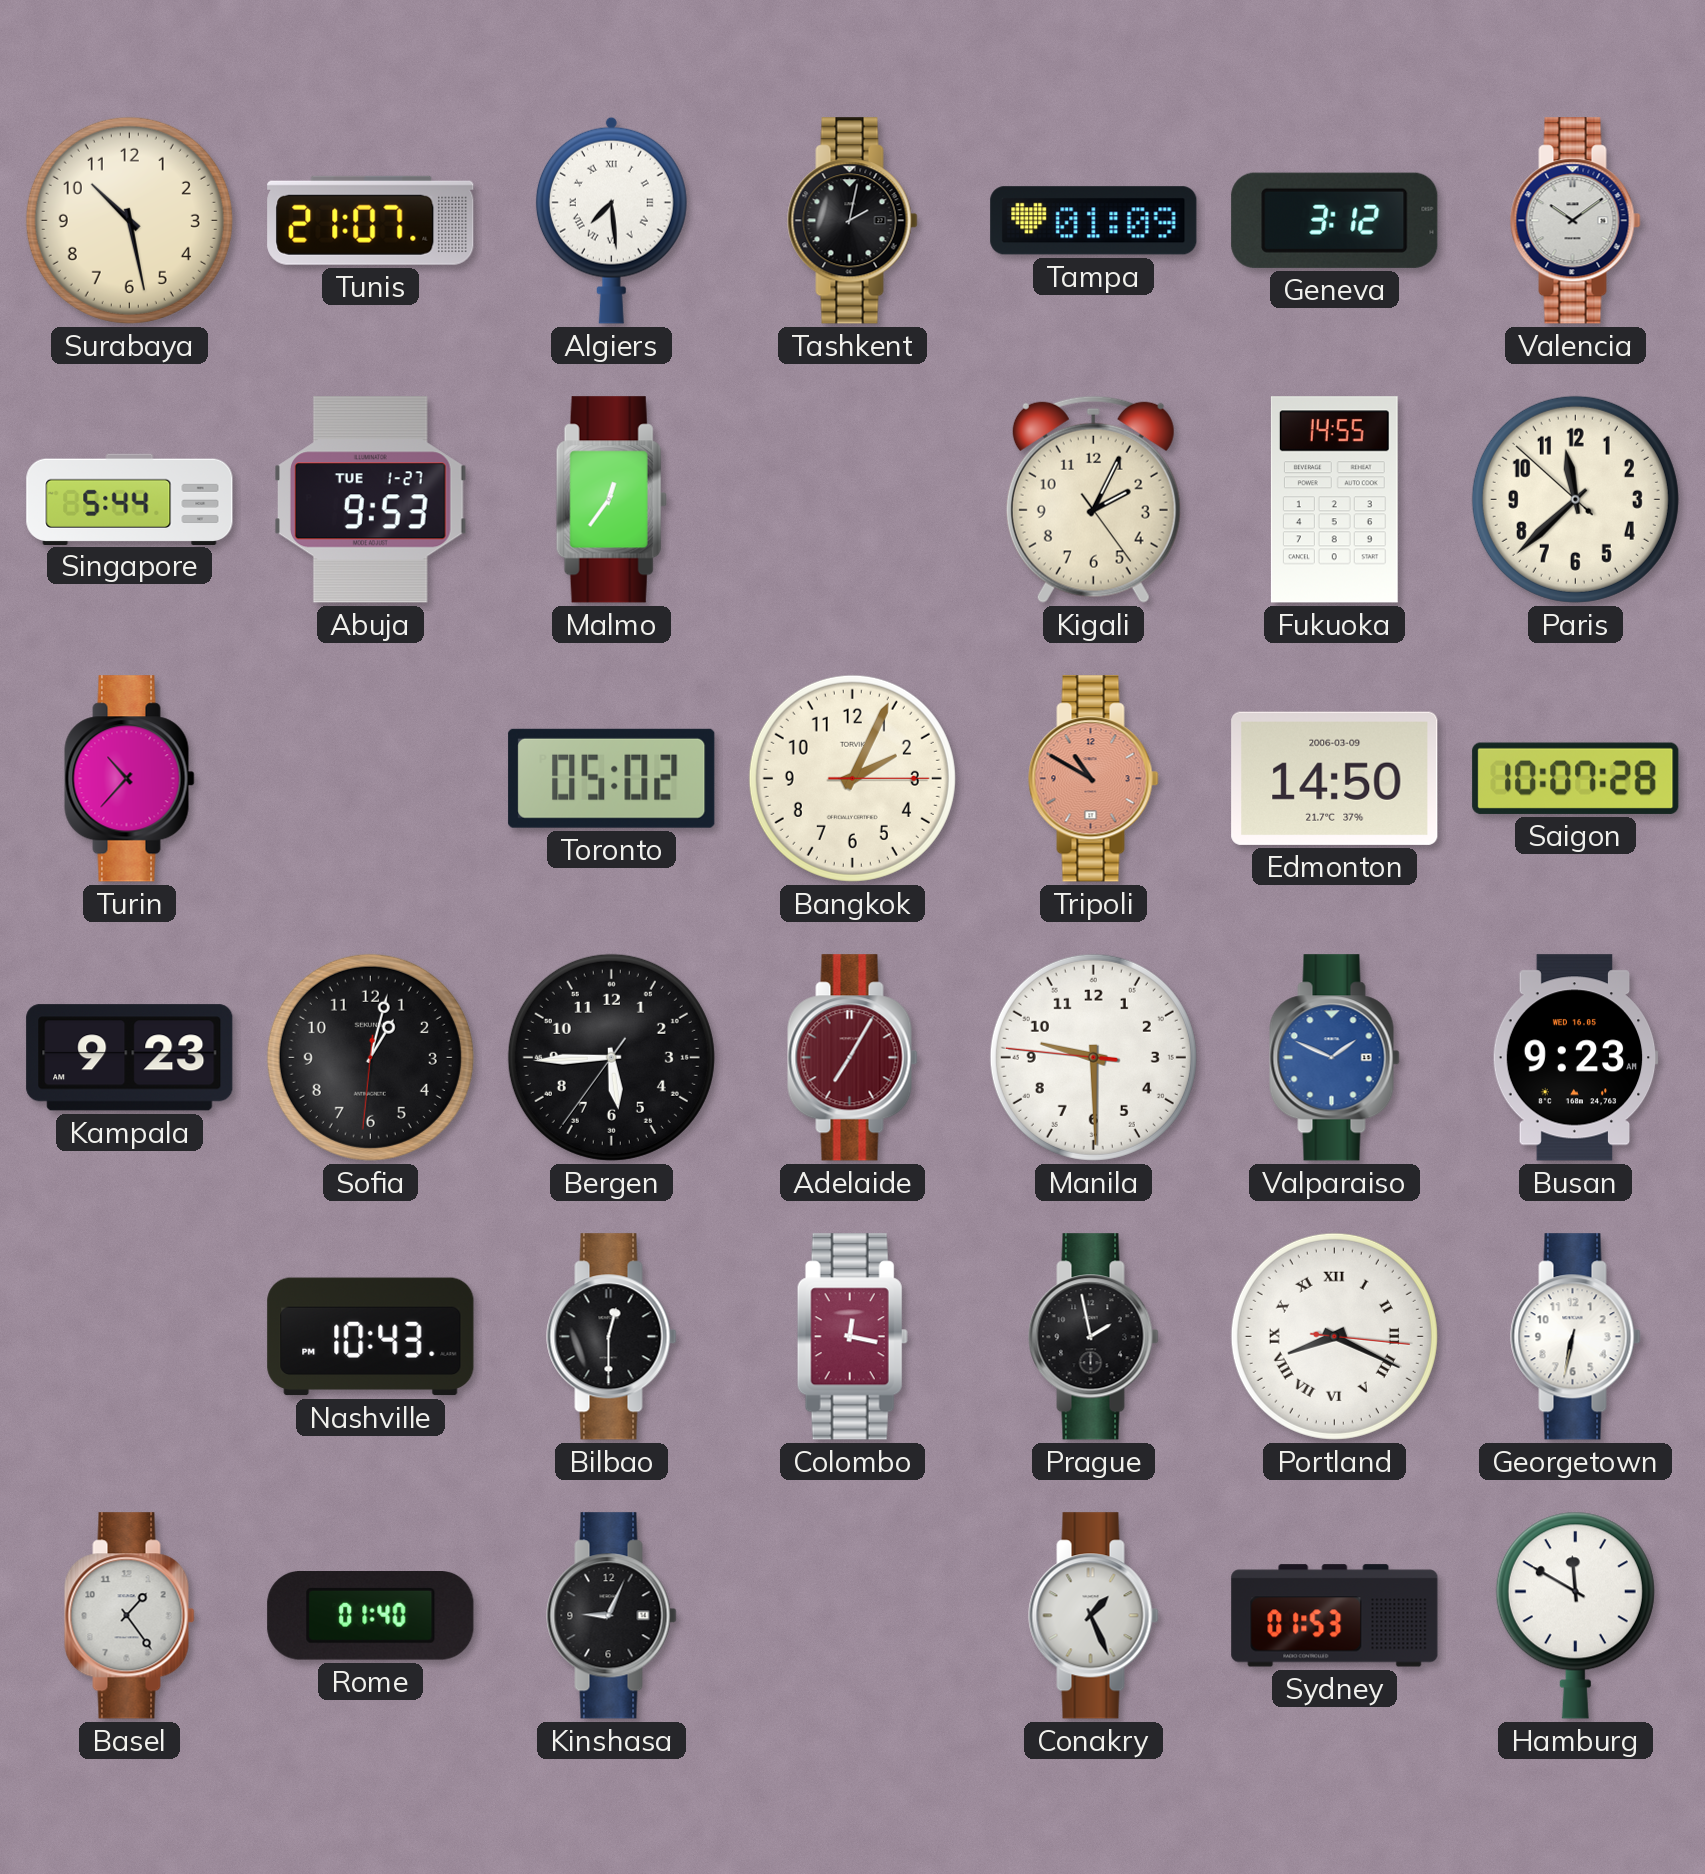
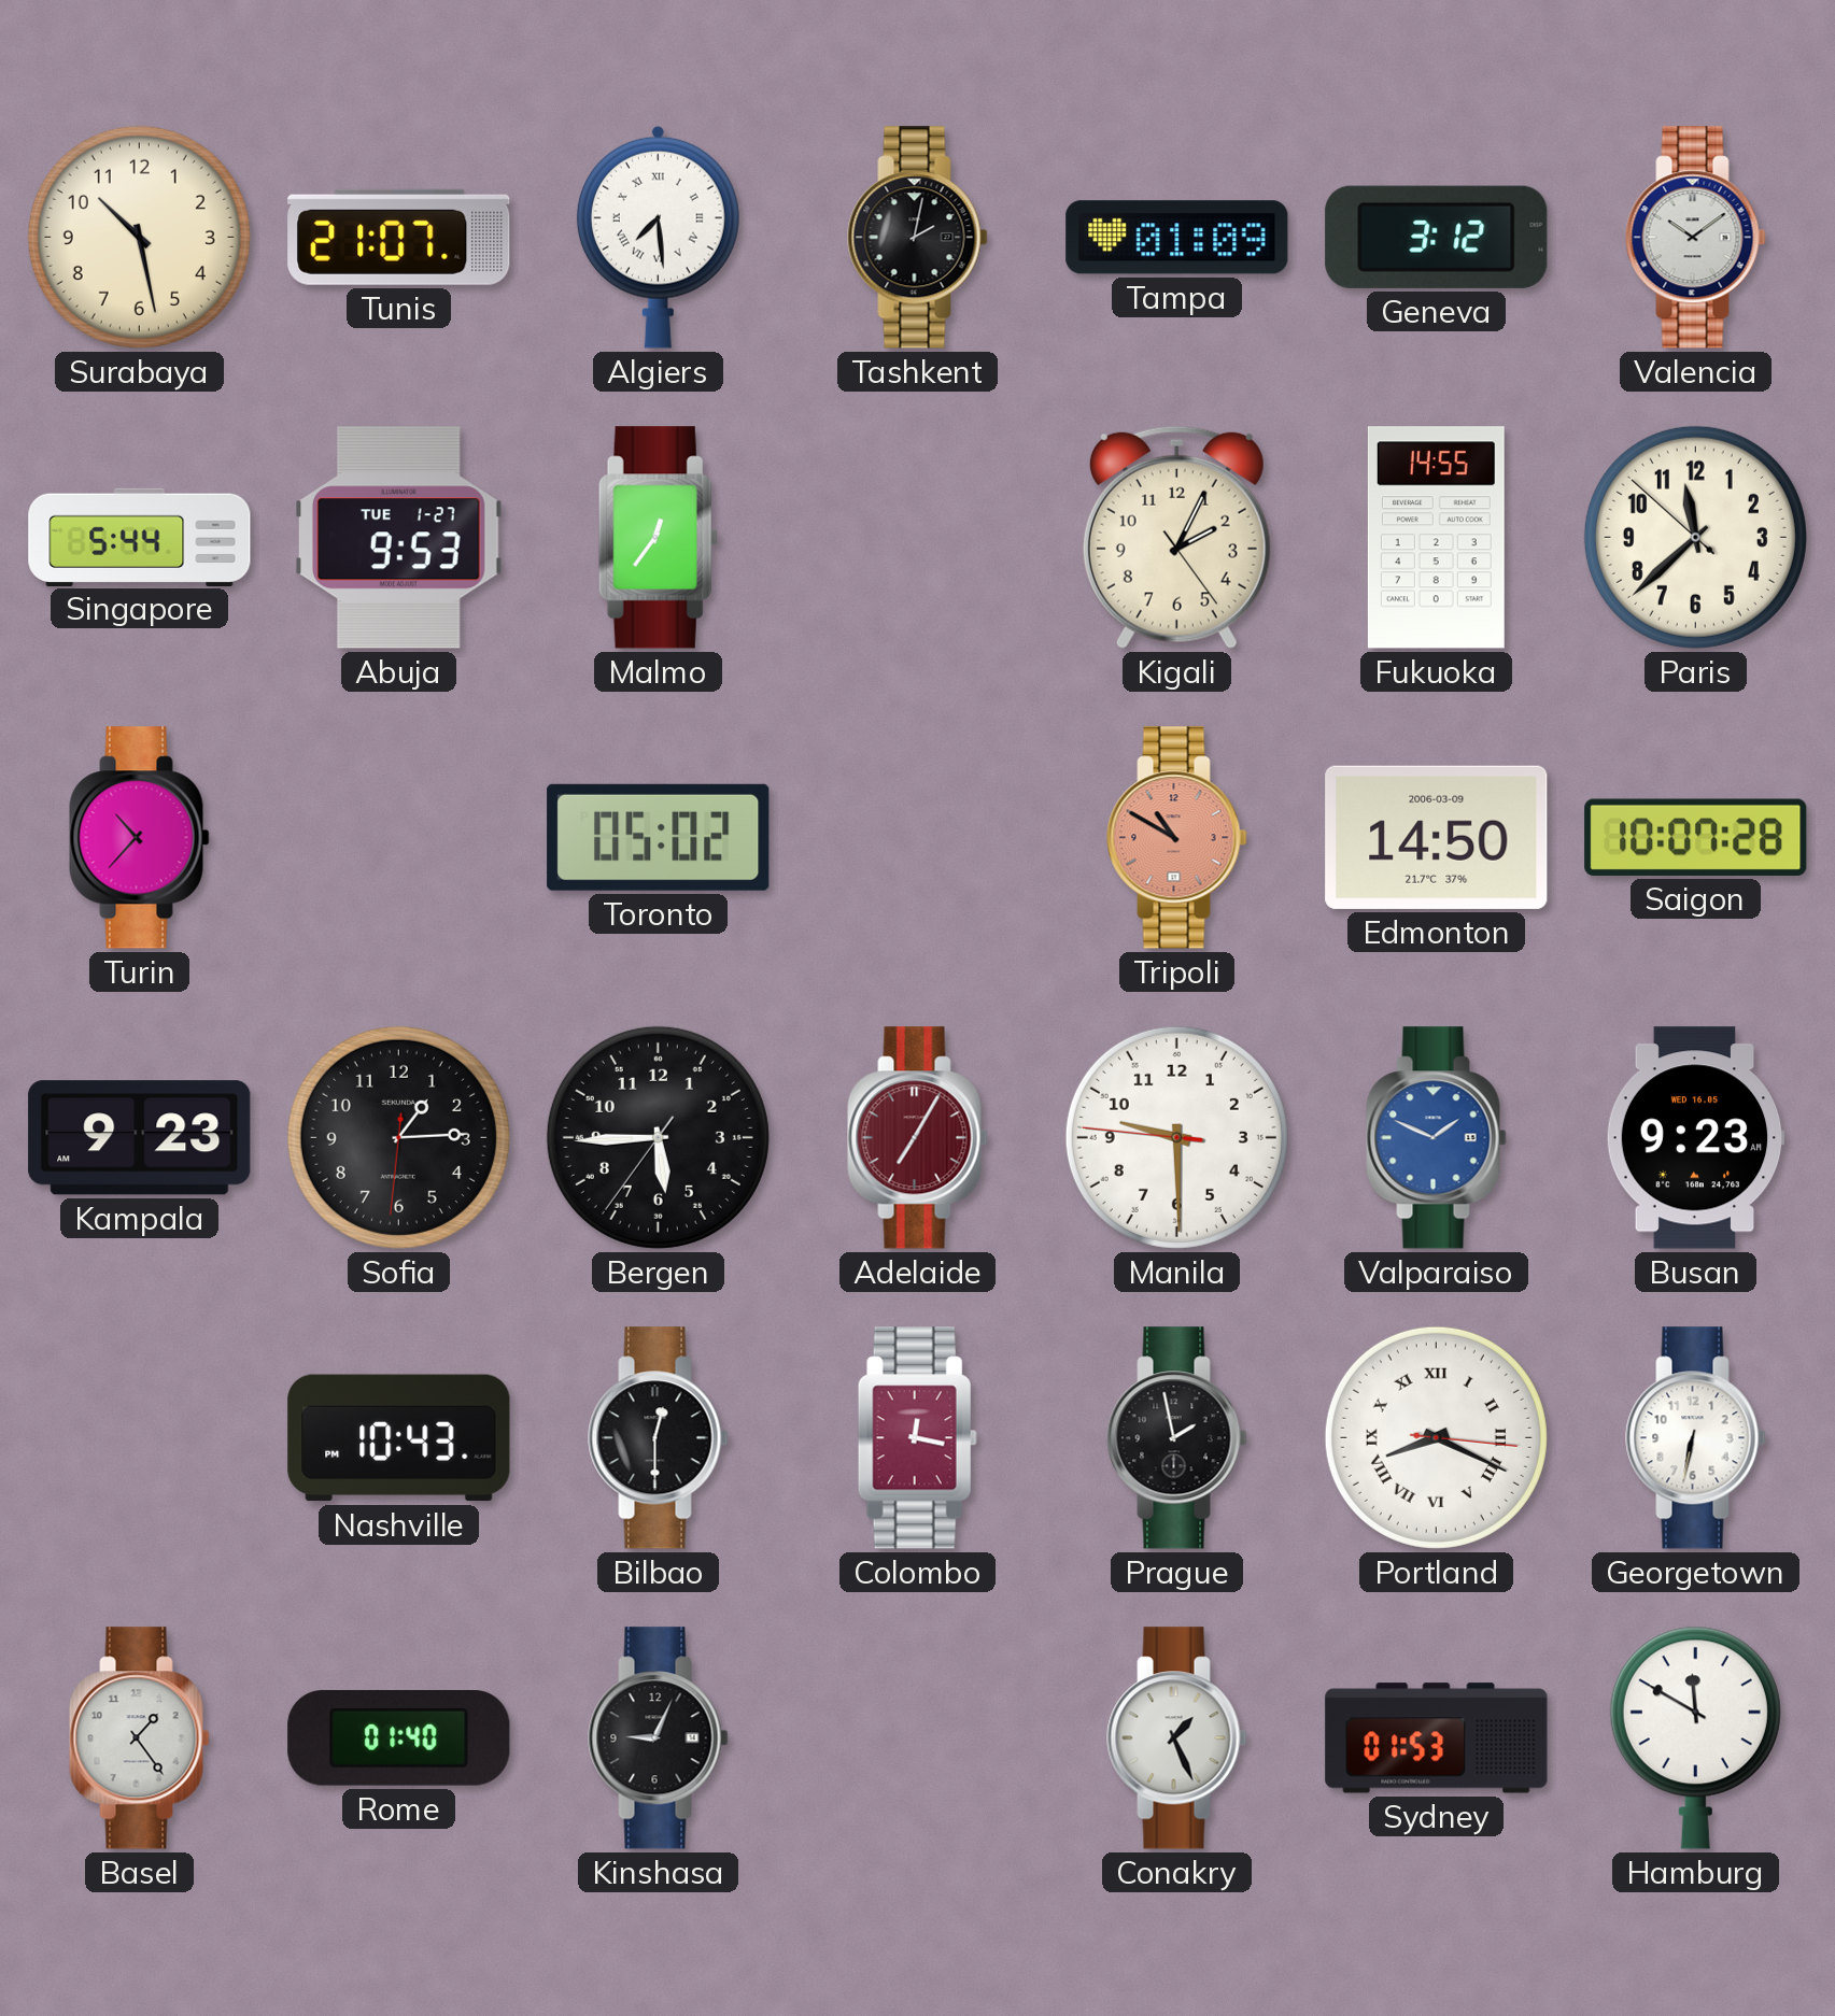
Bangkok: 2:04 -> none (852, 778)
Sofia: 1:02 -> 1:14 (398, 1137)
